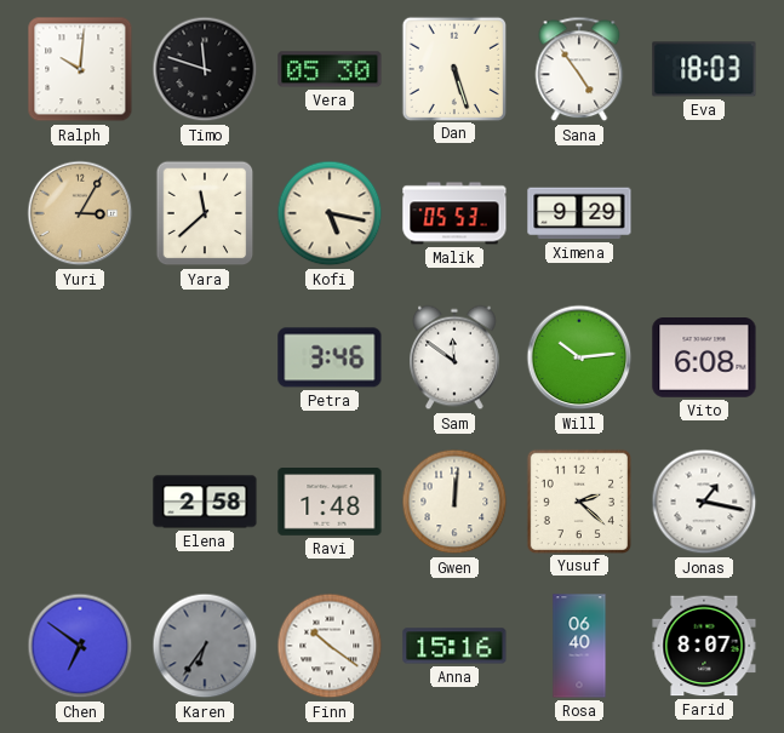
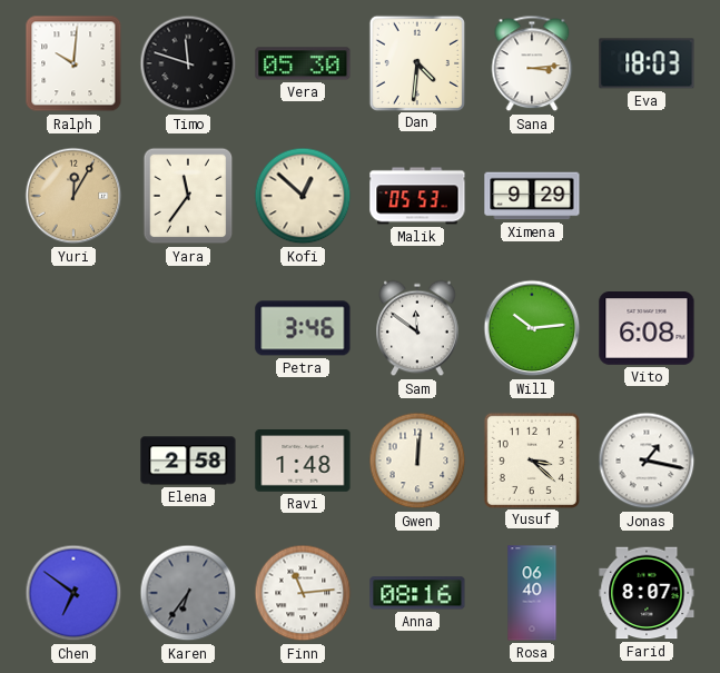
Dan: 5:27 -> 4:31 (416, 62)
Sana: 4:54 -> 3:14 (532, 63)
Yuri: 3:05 -> 12:05 (73, 196)
Yara: 11:38 -> 11:36 (188, 196)
Kofi: 5:17 -> 12:52 (303, 196)
Yusuf: 2:22 -> 3:22 (531, 459)
Finn: 10:21 -> 11:14 (303, 593)
Anna: 15:16 -> 08:16 (417, 593)
